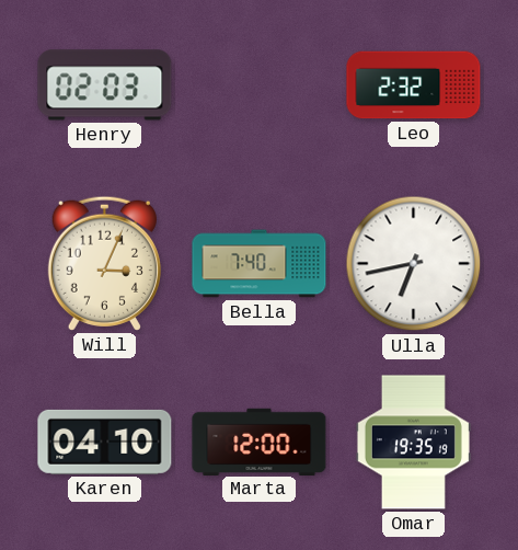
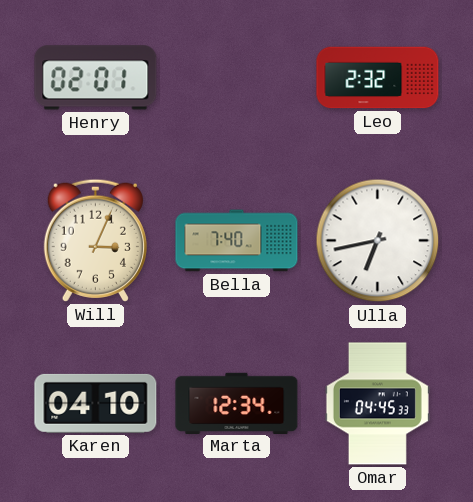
Henry: 02:03 -> 02:01 (96, 78)
Marta: 12:00 -> 12:34 (237, 403)
Omar: 19:35 -> 04:45 (377, 404)
